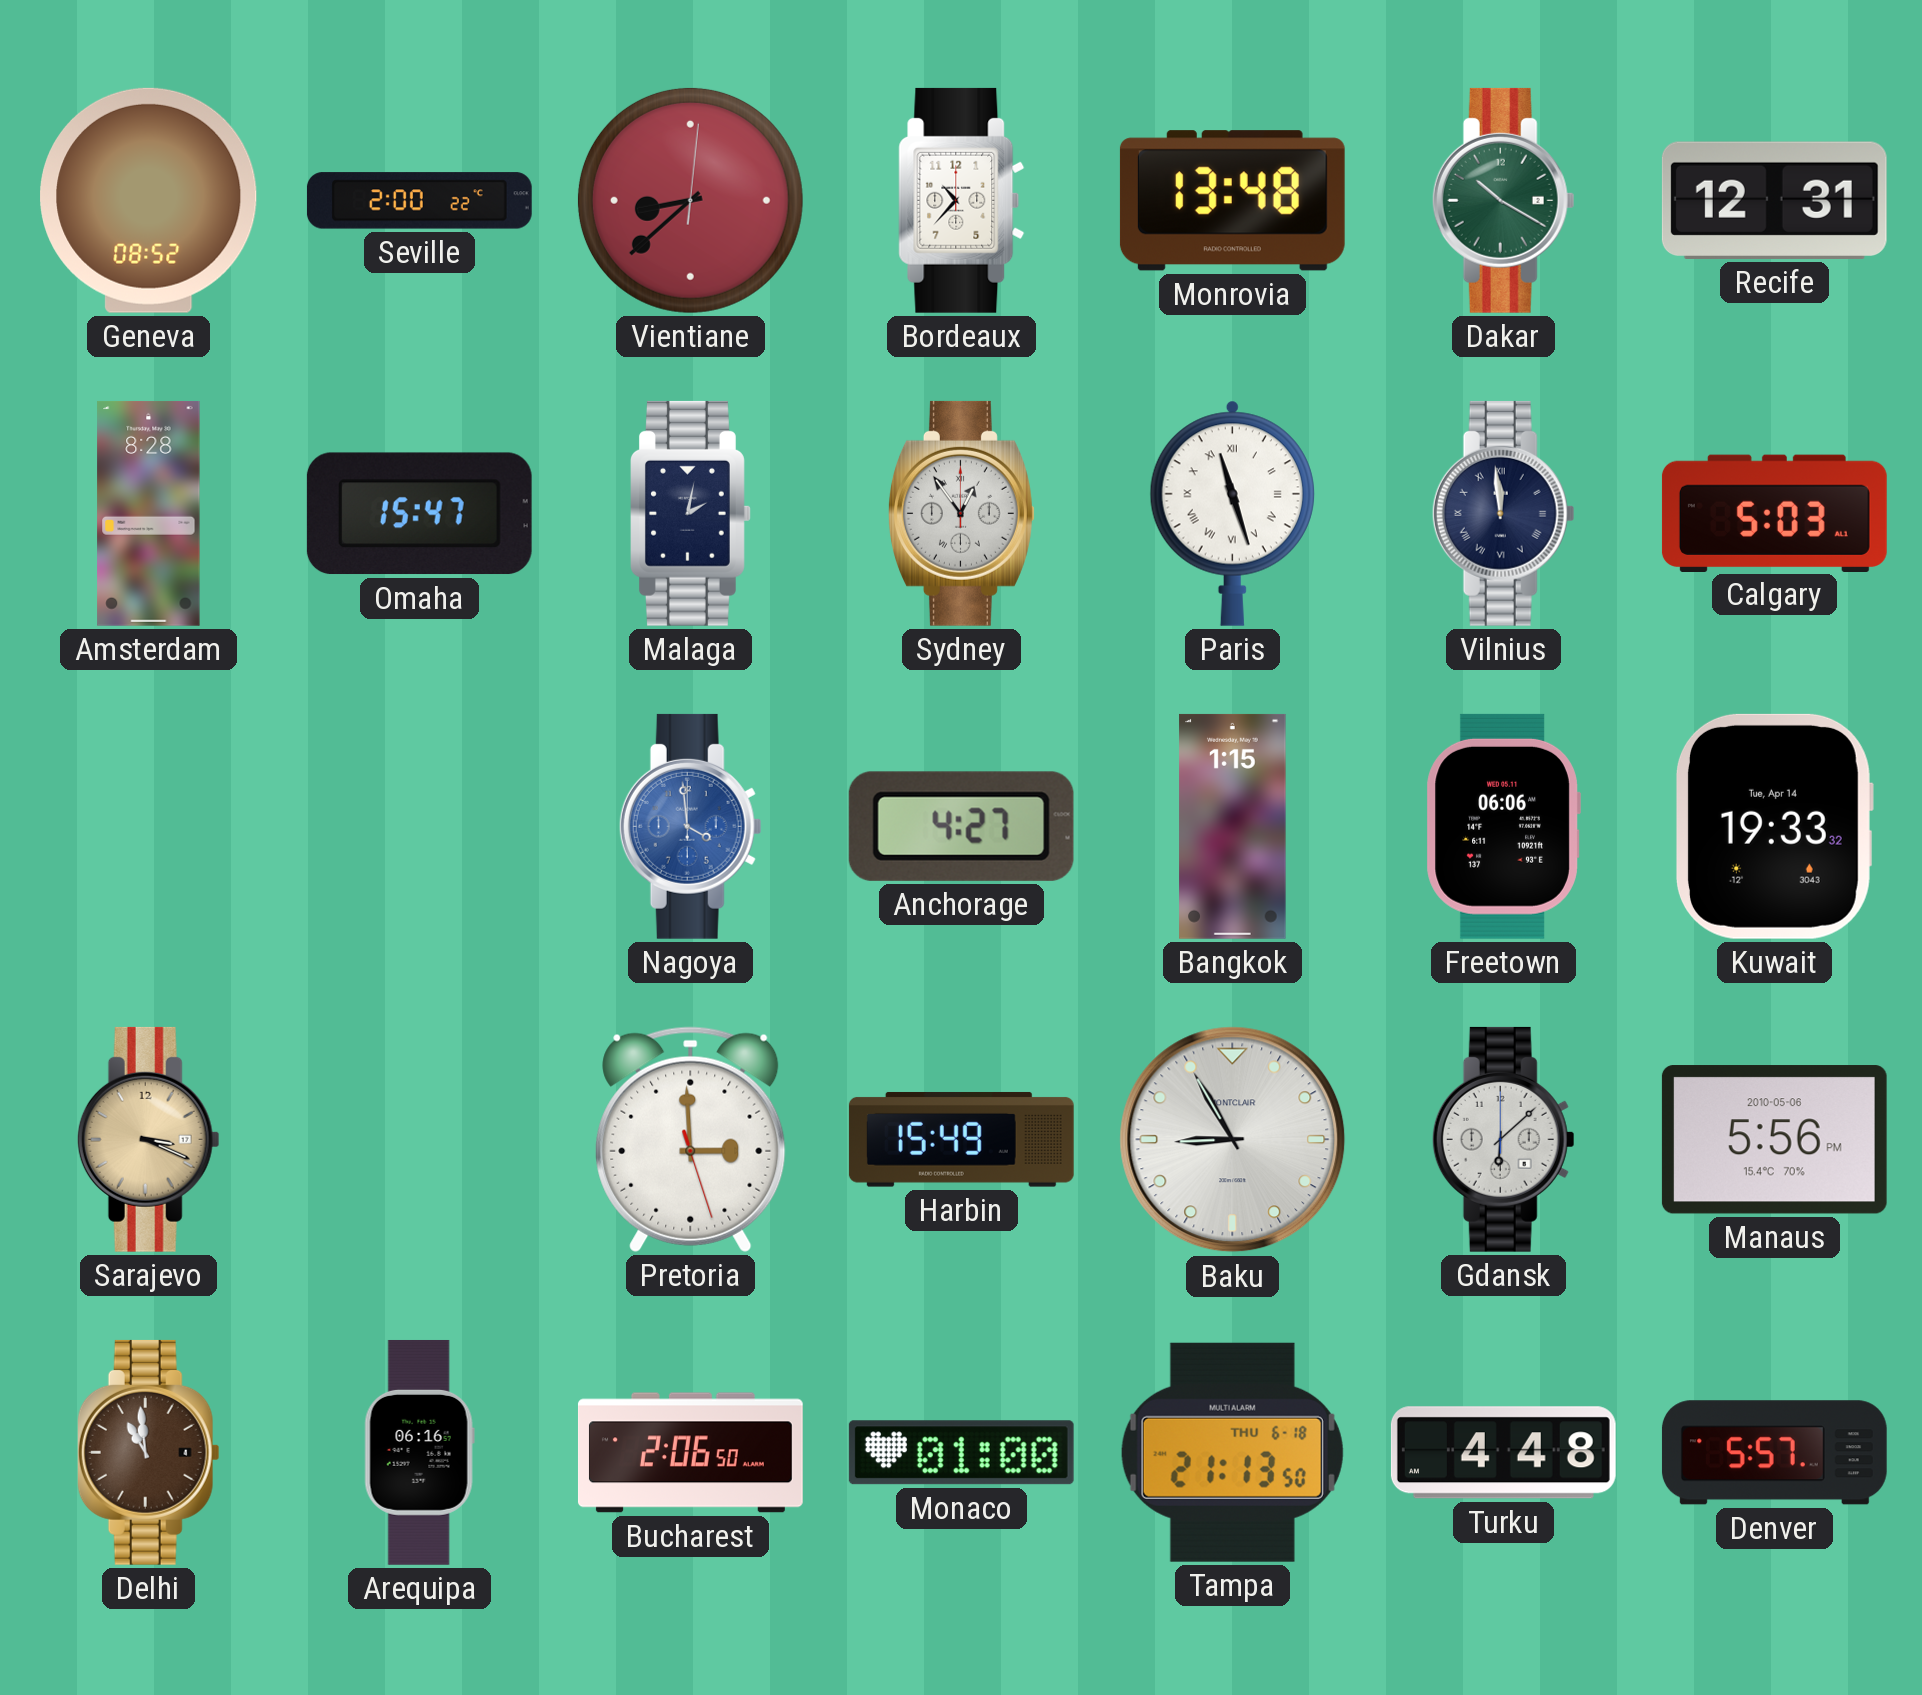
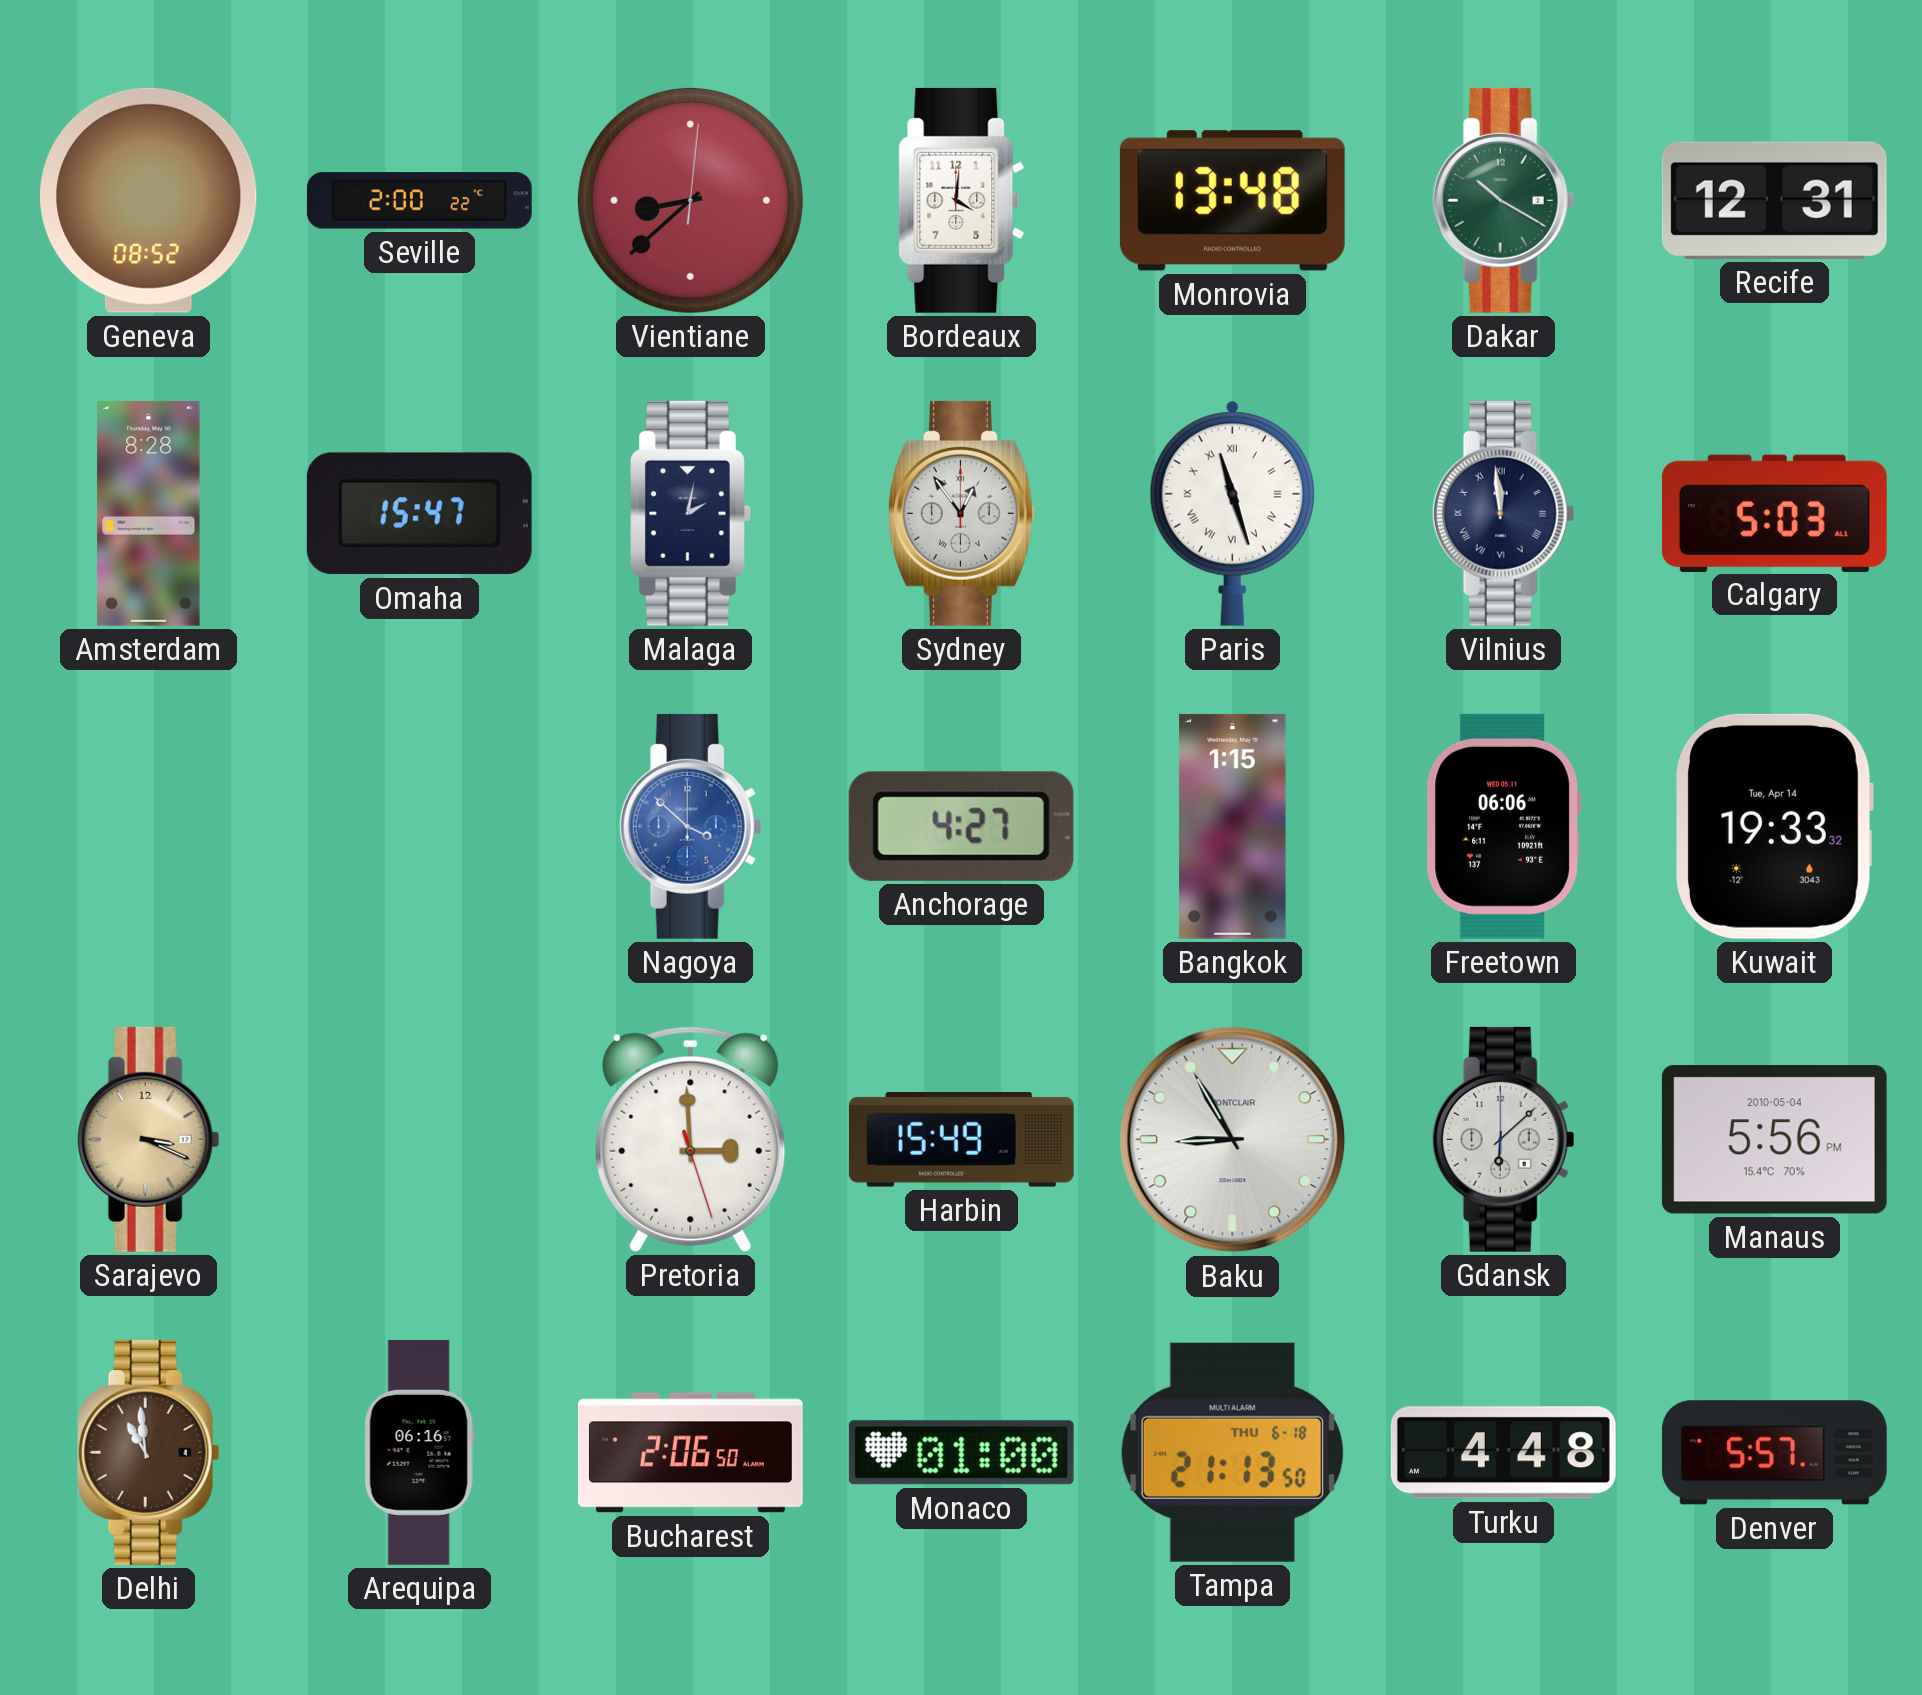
Bordeaux: 10:37 -> 4:01 (962, 200)
Nagoya: 3:59 -> 3:52 (690, 826)
Manaus date: 2010-05-06 -> 2010-05-04 (1774, 1140)
